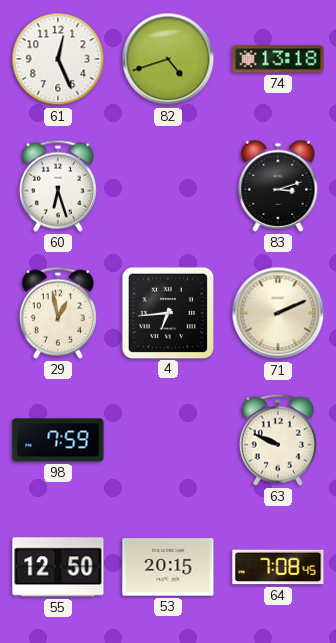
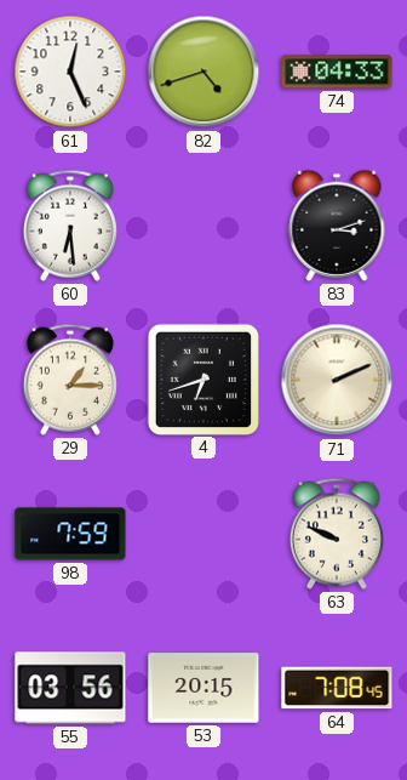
74: 13:18 -> 04:33 (337, 72)
60: 6:27 -> 6:29 (70, 226)
29: 12:58 -> 1:15 (70, 380)
4: 6:44 -> 6:42 (202, 378)
55: 12:50 -> 03:56 (70, 688)
